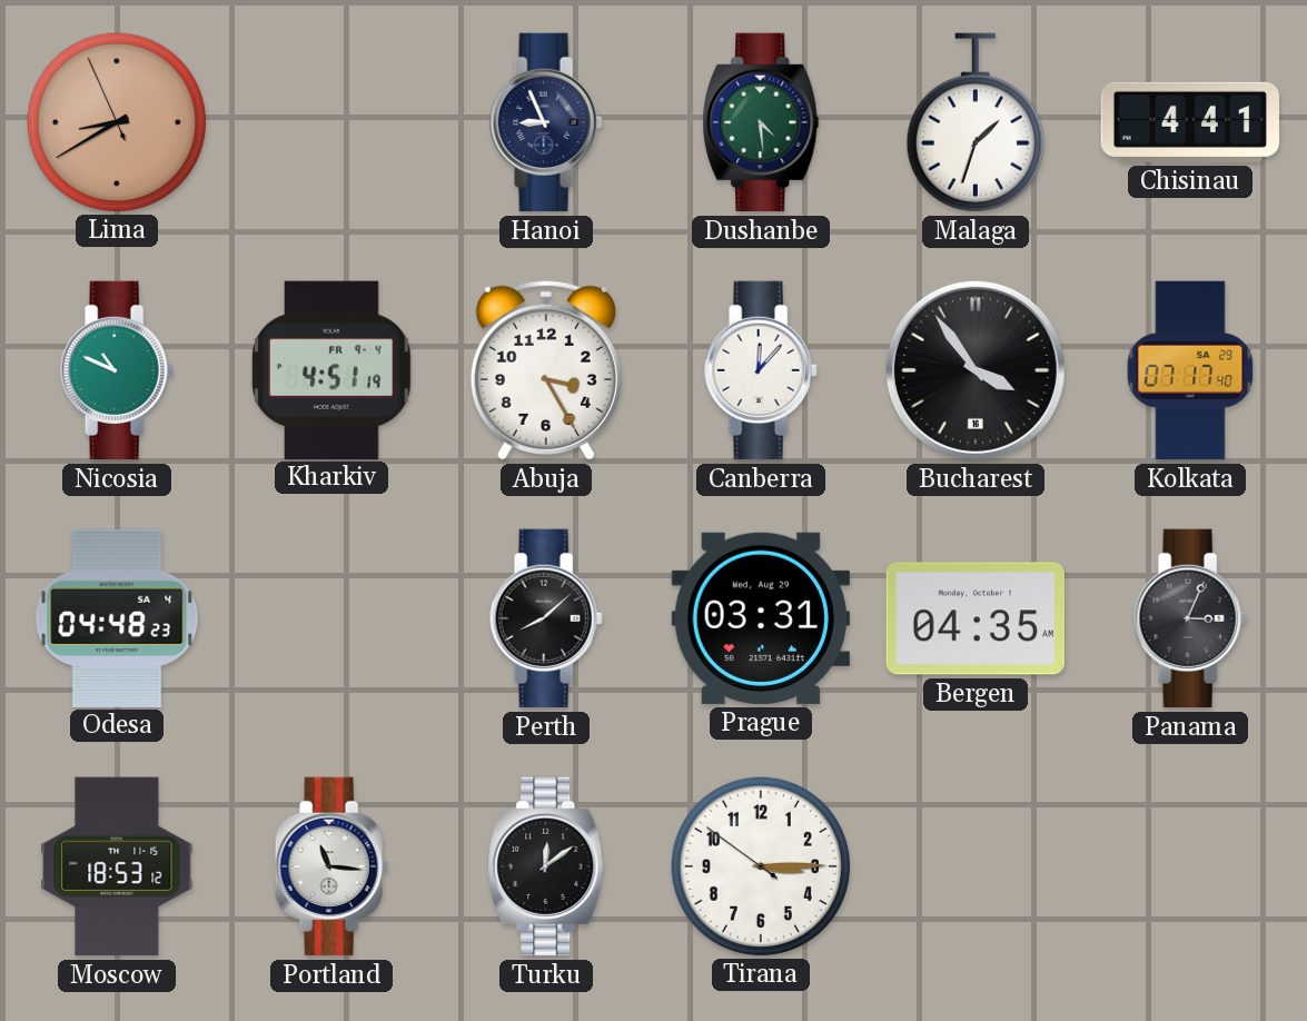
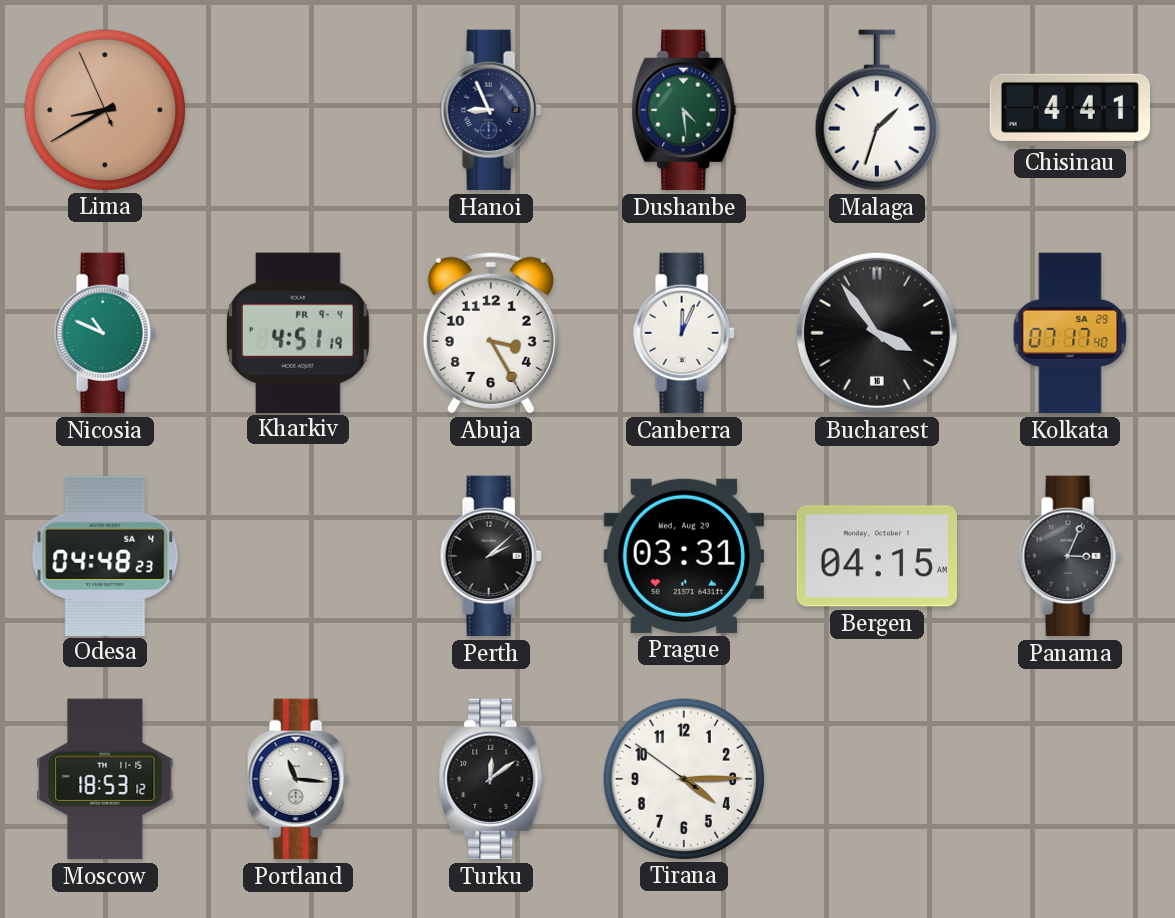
Canberra: 12:07 -> 12:04 (684, 333)
Perth: 8:08 -> 2:08 (491, 556)
Bergen: 04:35 -> 04:15 (876, 556)
Tirana: 3:14 -> 4:14 (683, 778)
